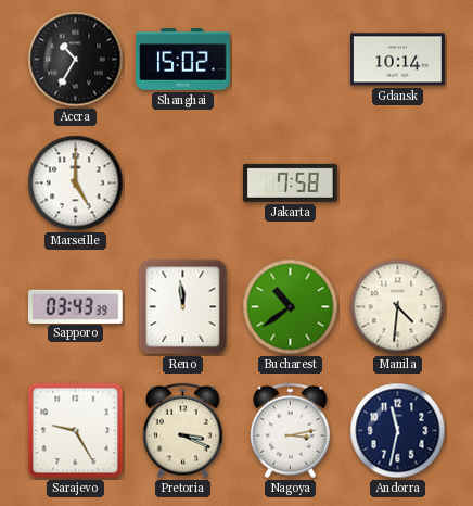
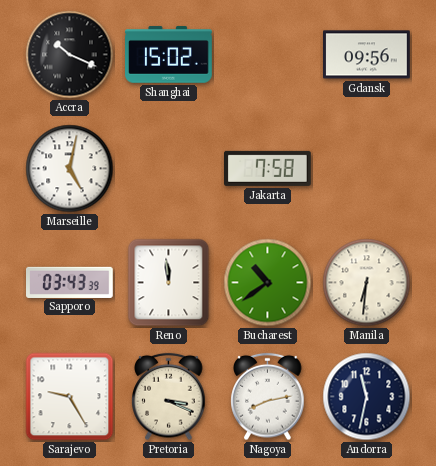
Accra: 10:35 -> 10:19 (70, 55)
Gdansk: 10:14 -> 09:56 (367, 55)
Marseille: 5:00 -> 5:02 (70, 169)
Manila: 4:31 -> 6:31 (367, 283)
Nagoya: 3:13 -> 8:13 (268, 397)
